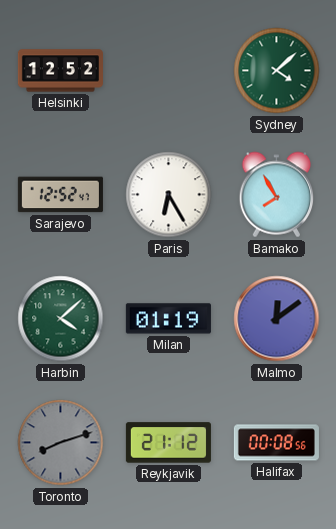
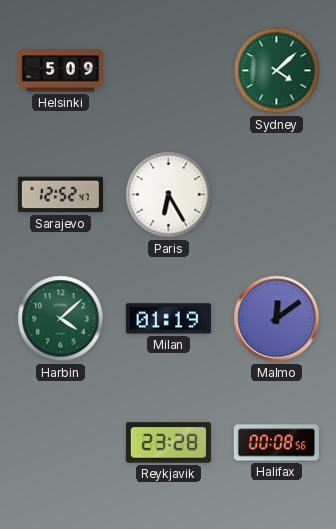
Helsinki: 12:52 -> 5:09 (60, 71)
Bamako: 7:55 -> none (277, 195)
Toronto: 8:12 -> none (61, 443)
Reykjavik: 21:12 -> 23:28 (168, 443)
